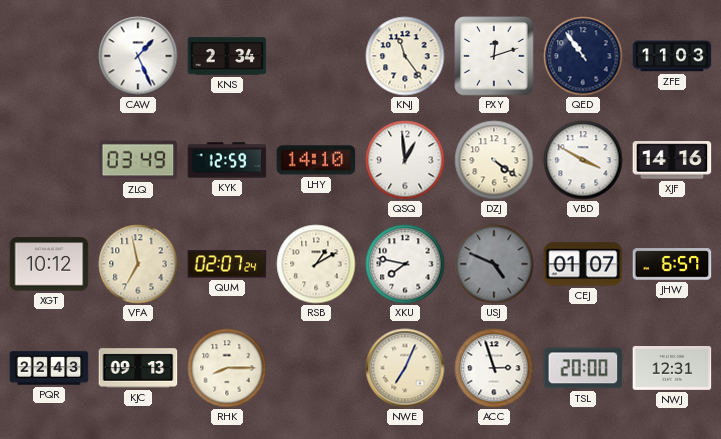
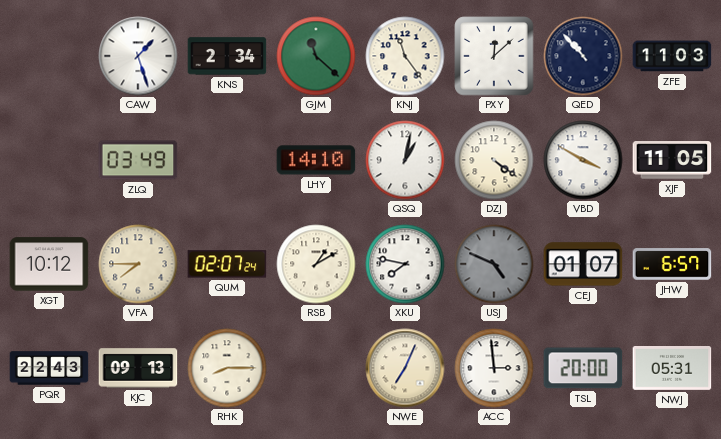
CAW: 1:26 -> 1:27 (138, 56)
GJM: none -> 11:22 (316, 56)
PXY: 12:12 -> 12:08 (494, 56)
QED: 10:54 -> 10:53 (583, 56)
KYK: 12:59 -> none (227, 160)
QSQ: 12:59 -> 1:02 (405, 160)
XJF: 14:16 -> 11:05 (672, 160)
VFA: 6:58 -> 7:45 (138, 264)
ACC: 2:57 -> 2:59 (494, 368)
NWJ: 12:31 -> 05:31 (672, 369)
